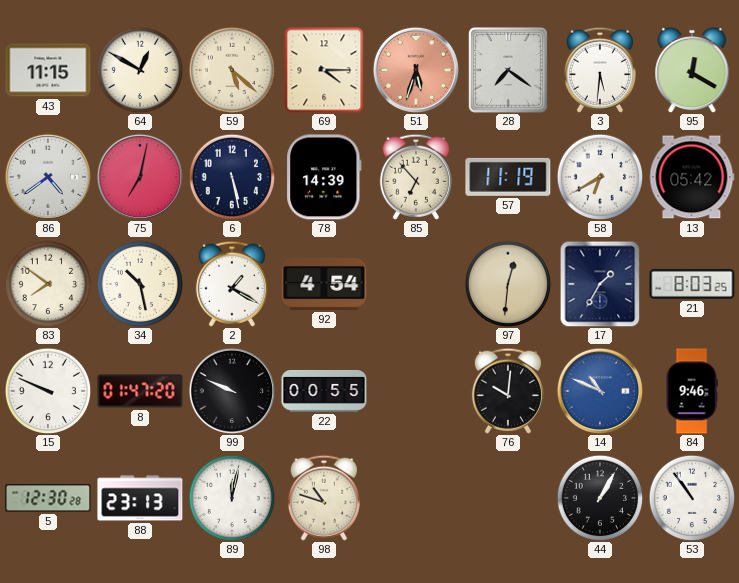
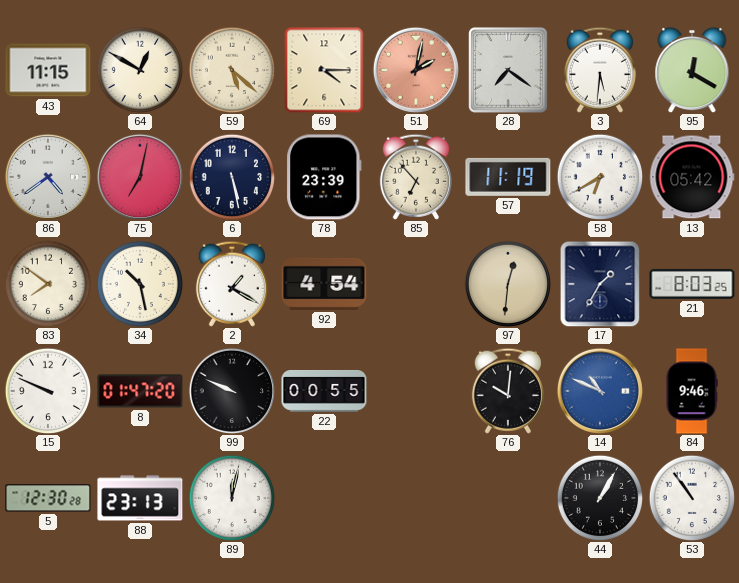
51: 5:33 -> 2:02 (416, 70)
78: 14:39 -> 23:39 (324, 177)
98: 10:48 -> none (324, 498)
